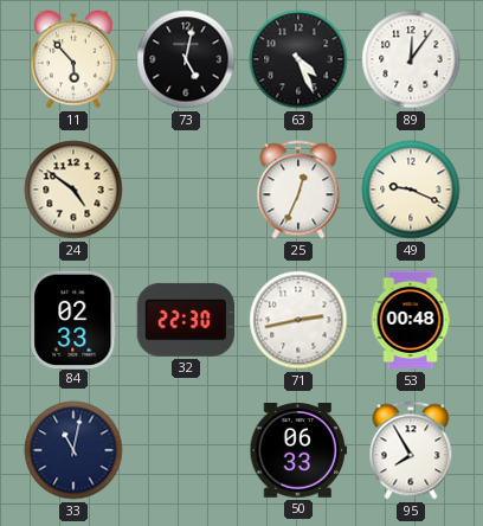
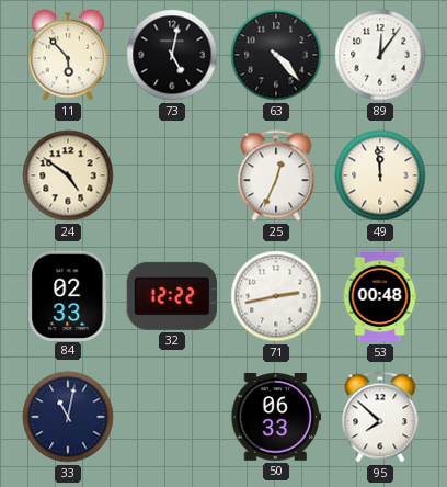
63: 4:26 -> 4:23 (276, 55)
49: 9:19 -> 11:59 (380, 175)
32: 22:30 -> 12:22 (171, 296)
95: 7:55 -> 7:52 (380, 417)
